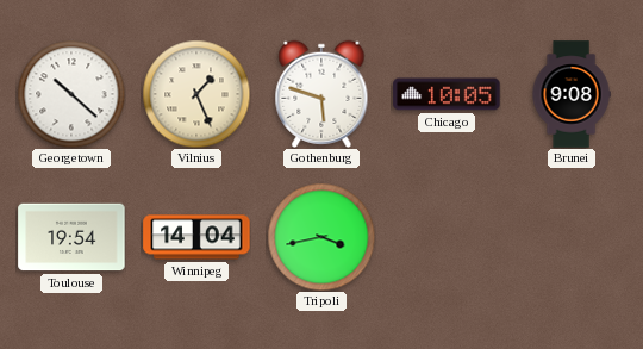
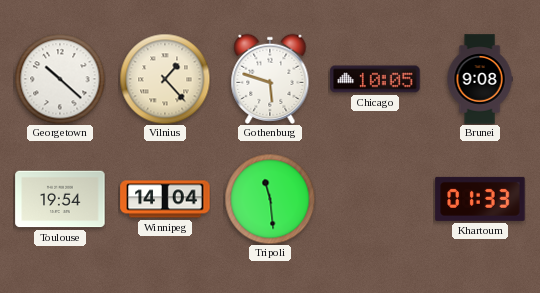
Vilnius: 1:26 -> 1:23 (165, 79)
Tripoli: 3:43 -> 11:29 (270, 199)
Khartoum: none -> 01:33 (480, 199)
